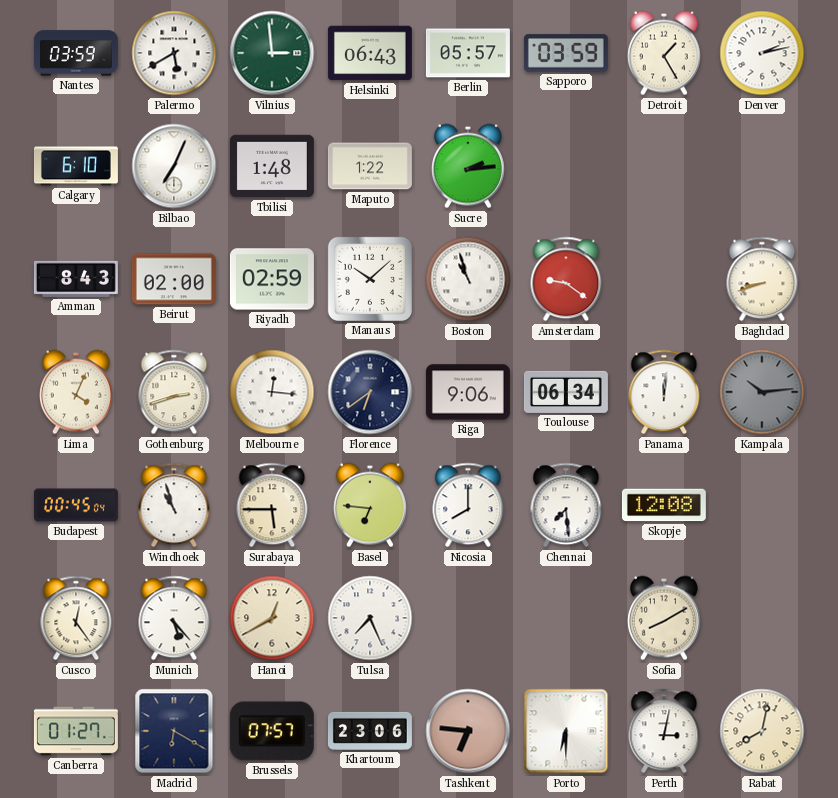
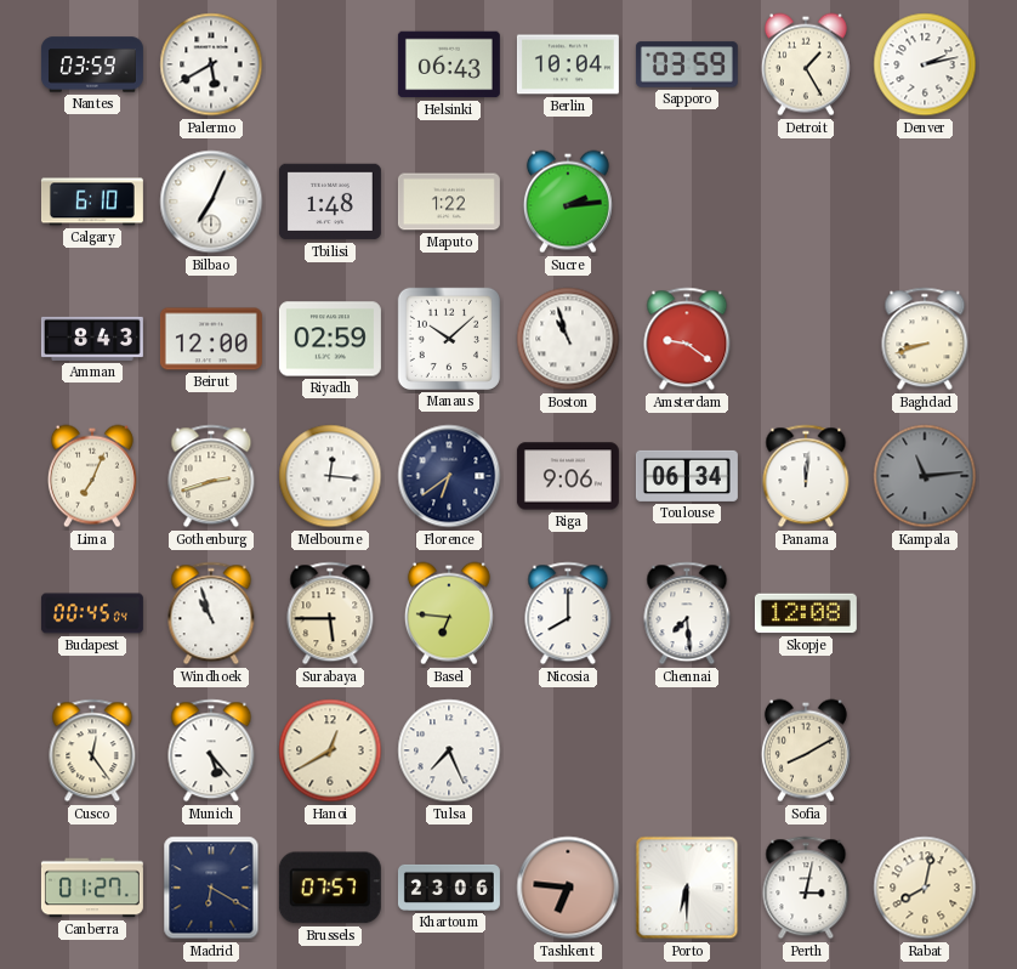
Vilnius: 2:59 -> none (272, 53)
Berlin: 05:57 -> 10:04 (568, 64)
Beirut: 02:00 -> 12:00 (211, 339)
Lima: 4:04 -> 7:04 (92, 476)
Kampala: 10:14 -> 11:14 (925, 476)
